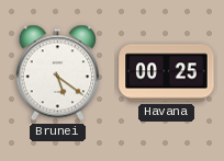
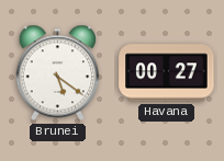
Havana: 00:25 -> 00:27 (167, 73)
